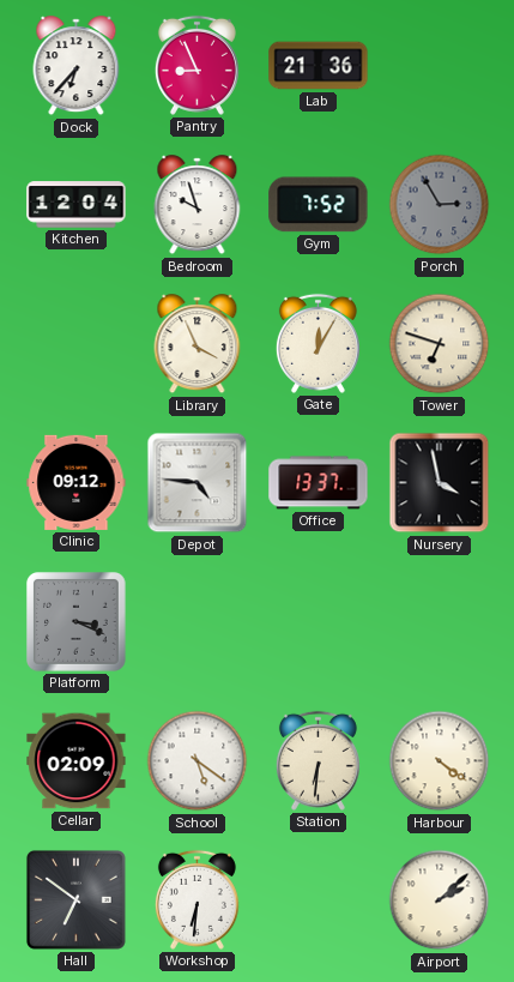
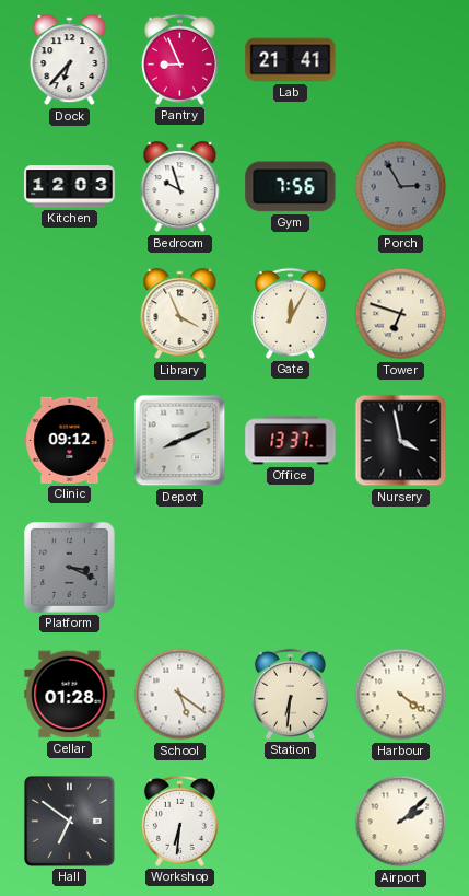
Lab: 21:36 -> 21:41 (291, 60)
Kitchen: 12:04 -> 12:03 (70, 187)
Gym: 7:52 -> 7:56 (291, 187)
Depot: 4:46 -> 8:11 (180, 441)
Cellar: 02:09 -> 01:28 (70, 695)
